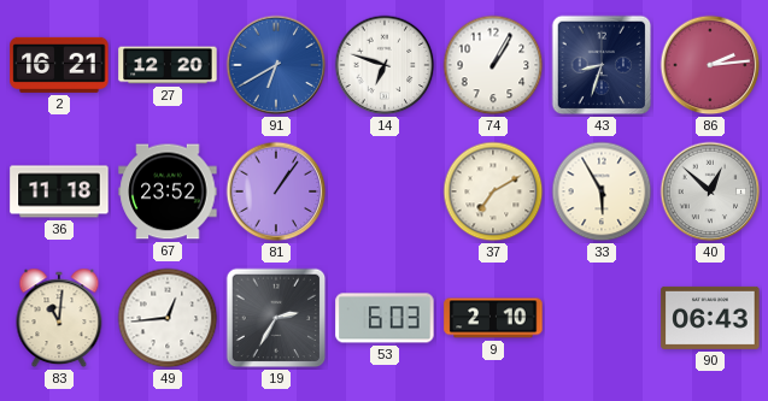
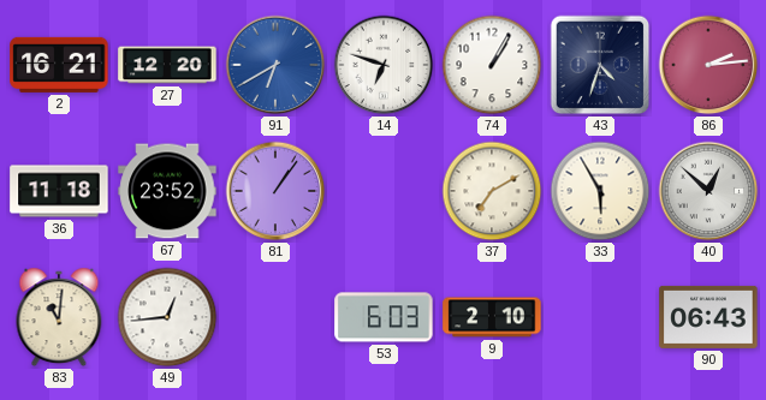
43: 8:33 -> 4:33 (600, 65)
19: 2:35 -> none (276, 318)
